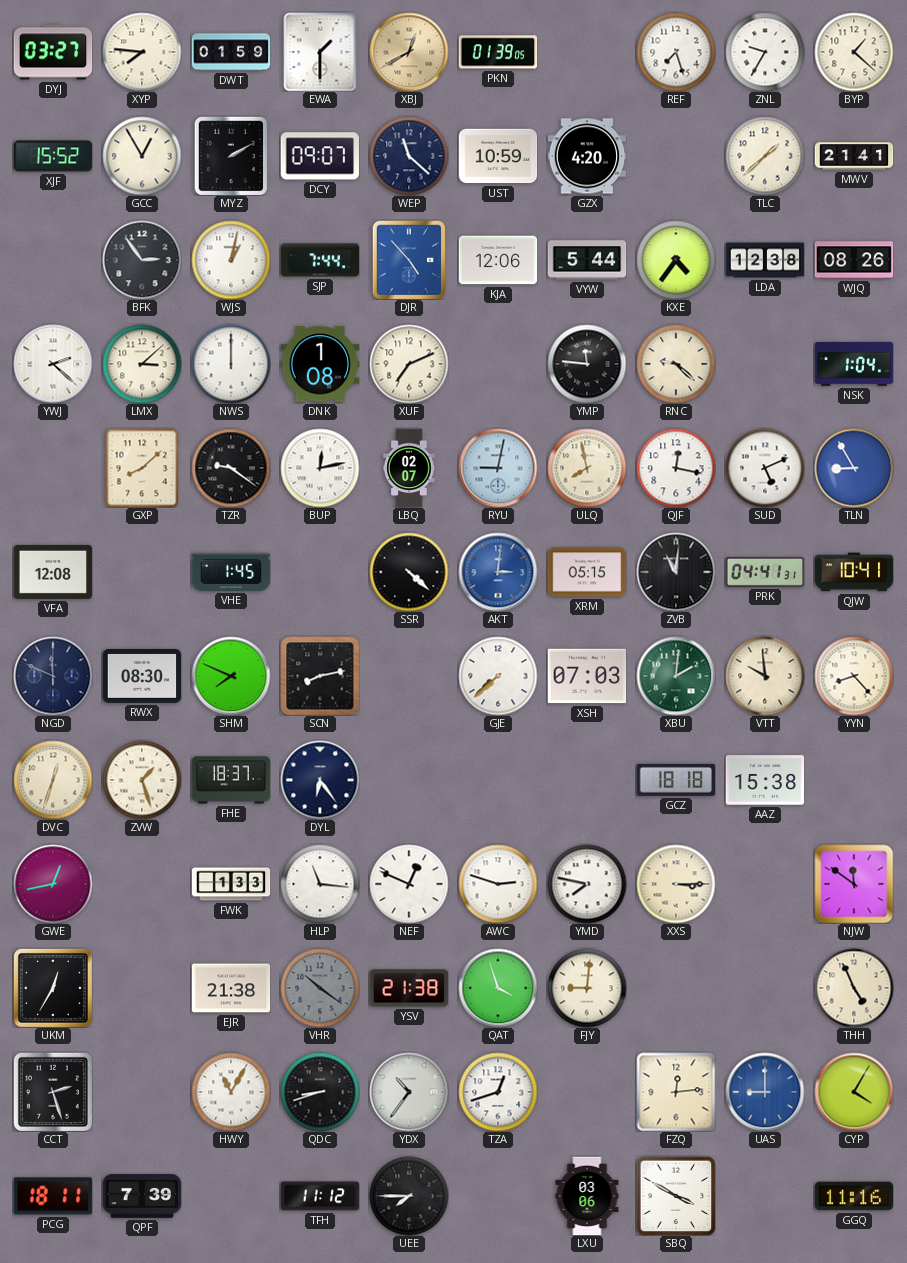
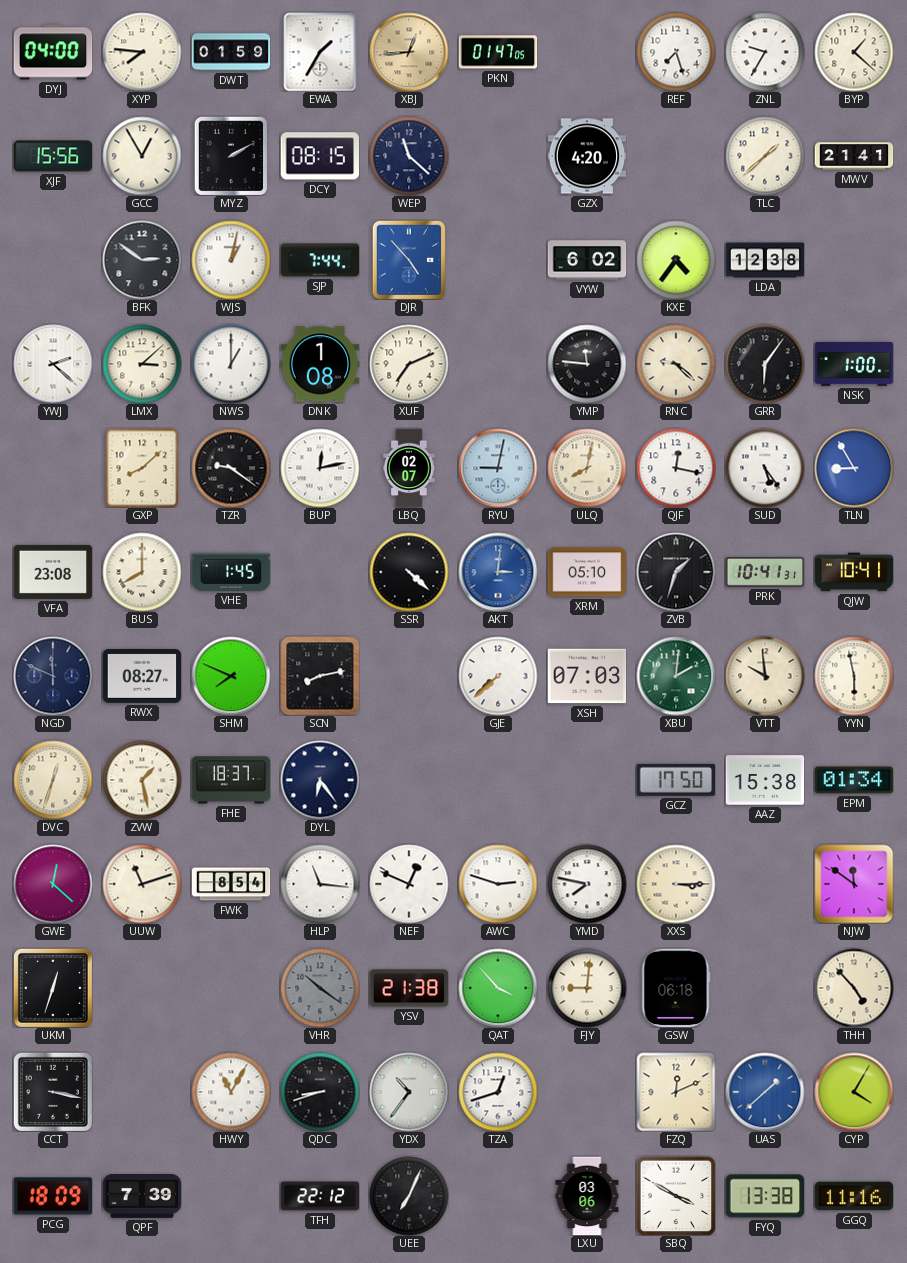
DYJ: 03:27 -> 04:00 (53, 52)
EWA: 1:30 -> 1:35 (320, 52)
XBJ: 12:40 -> 12:44 (409, 52)
PKN: 01:39 -> 01:47 (498, 52)
XJF: 15:52 -> 15:56 (53, 156)
DCY: 09:07 -> 08:15 (320, 156)
UST: 10:59 -> none (498, 156)
BFK: 2:54 -> 2:51 (142, 260)
KJA: 12:06 -> none (498, 260)
VYW: 5:44 -> 6:02 (587, 260)
WJQ: 08:26 -> none (854, 260)
NWS: 12:00 -> 1:00 (231, 364)
GRR: none -> 6:06 (765, 364)
NSK: 1:04 -> 1:00 (854, 364)
ULQ: 7:58 -> 8:02 (587, 468)
SUD: 5:11 -> 5:24 (765, 468)
VFA: 12:08 -> 23:08 (53, 572)
BUS: none -> 8:00 (142, 572)
XRM: 05:15 -> 05:10 (587, 572)
ZVB: 11:01 -> 1:33 (676, 572)
PRK: 04:41 -> 10:41 (765, 572)
RWX: 08:30 -> 08:27 (142, 676)
YYN: 8:23 -> 5:58 (854, 676)
ZVW: 1:27 -> 1:28 (142, 780)
GCZ: 18:18 -> 17:50 (676, 780)
EPM: none -> 01:34 (854, 780)
GWE: 12:43 -> 12:22 (53, 884)
UUW: none -> 11:12 (142, 884)
FWK: 1:33 -> 8:54 (231, 884)
UKM: 12:35 -> 12:33 (53, 988)
EJR: 21:38 -> none (231, 988)
QAT: 3:57 -> 3:53 (498, 988)
GSW: none -> 06:18 (676, 988)
THH: 4:56 -> 4:53 (854, 988)
CCT: 2:27 -> 3:17 (53, 1092)
FZQ: 12:14 -> 12:11 (676, 1092)
UAS: 9:00 -> 1:38 (765, 1092)
PCG: 18:11 -> 18:09 (53, 1196)
TFH: 11:12 -> 22:12 (320, 1196)
UEE: 7:45 -> 7:04 (409, 1196)
FYQ: none -> 13:38 (765, 1196)
